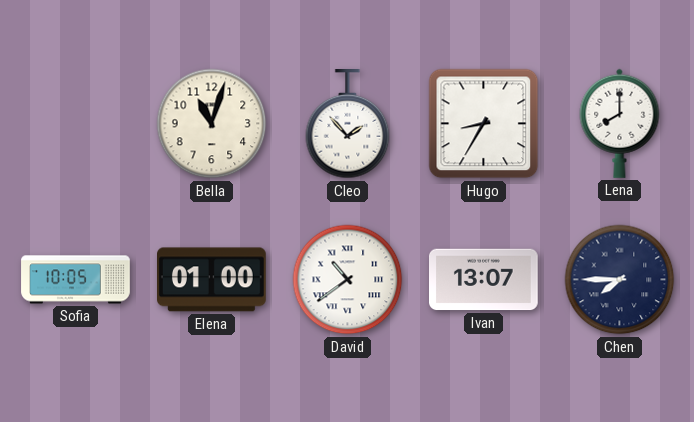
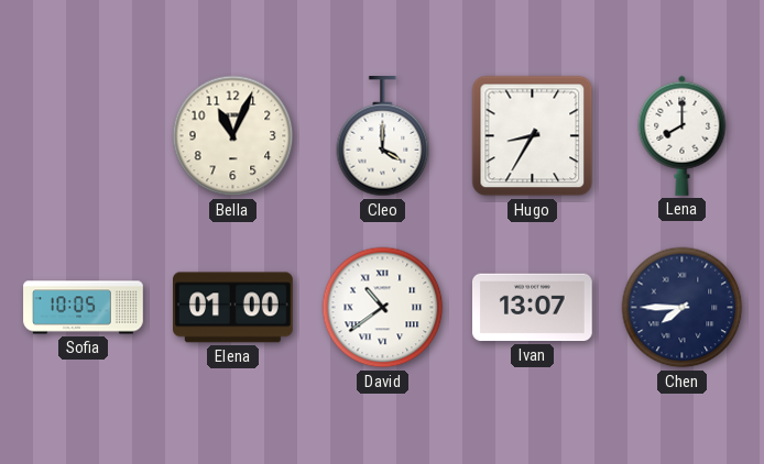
Bella: 11:03 -> 11:04 (233, 136)
Cleo: 1:53 -> 4:00 (383, 137)
